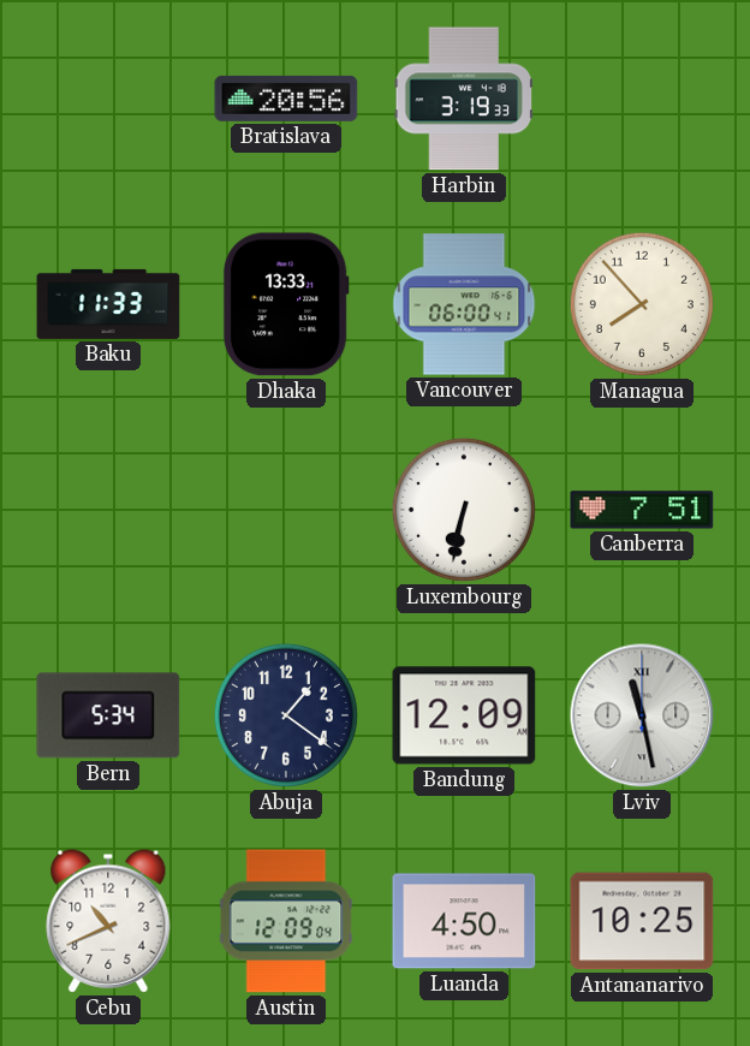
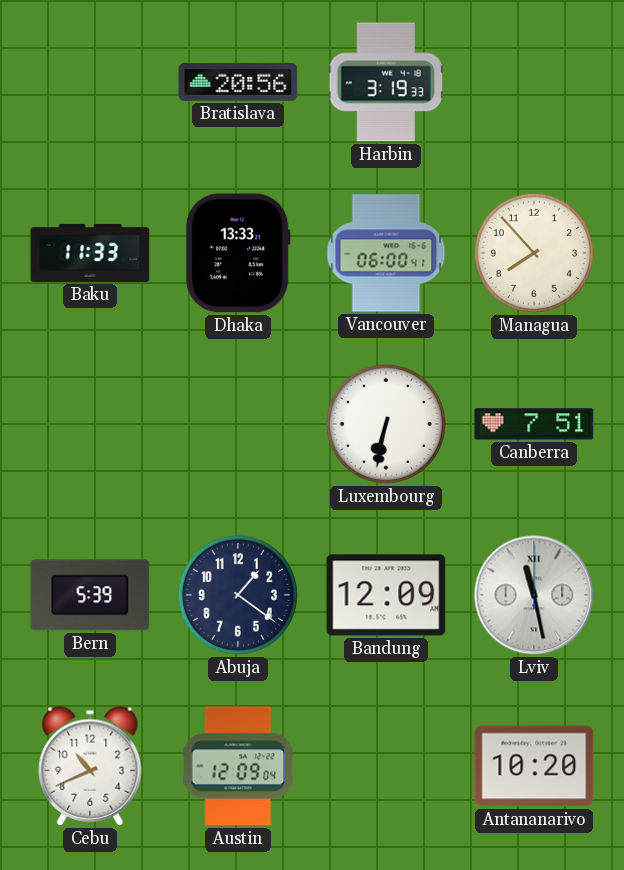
Bern: 5:34 -> 5:39 (90, 595)
Luanda: 4:50 -> none (464, 921)
Antananarivo: 10:25 -> 10:20 (534, 766)
